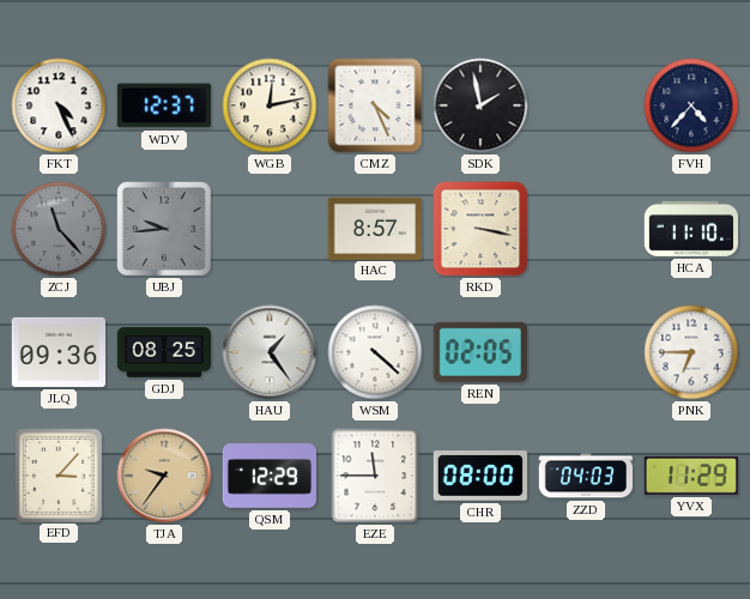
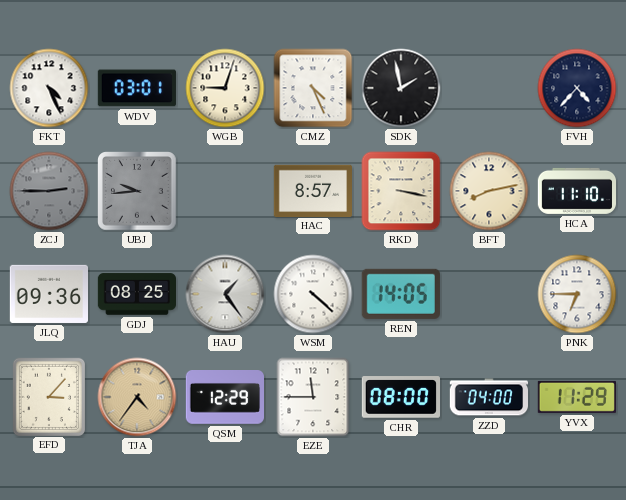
WDV: 12:37 -> 03:01 (137, 88)
WGB: 12:13 -> 9:03 (225, 88)
ZCJ: 11:23 -> 2:45 (49, 191)
BFT: none -> 8:13 (489, 191)
REN: 02:05 -> 14:05 (401, 294)
TJA: 9:36 -> 4:36 (137, 397)
ZZD: 04:03 -> 04:00 (488, 397)
